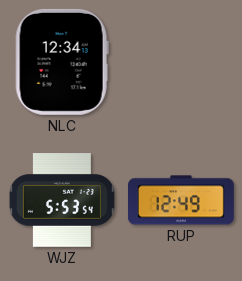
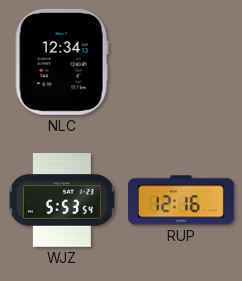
RUP: 12:49 -> 12:16 (181, 200)
